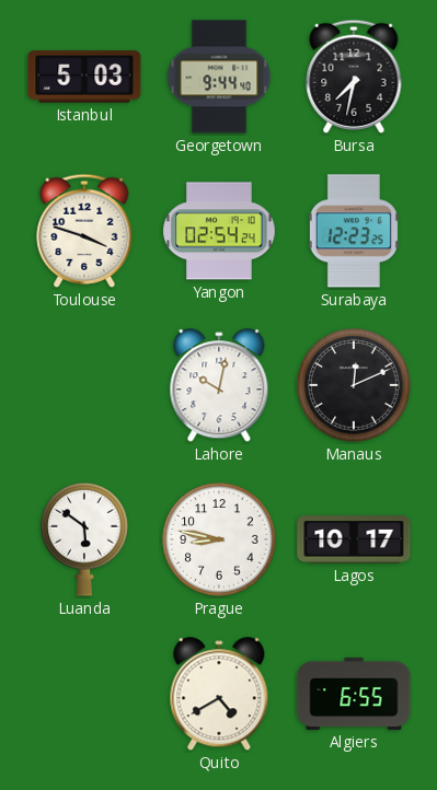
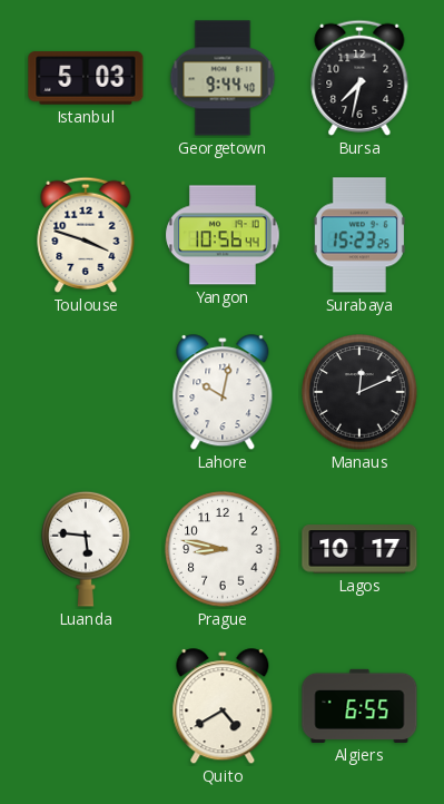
Yangon: 02:54 -> 10:56 (223, 235)
Surabaya: 12:23 -> 15:23 (359, 235)
Luanda: 5:51 -> 5:46 (86, 549)
